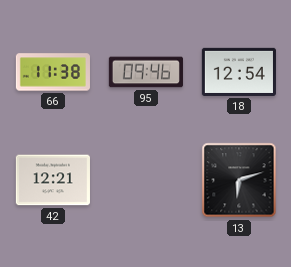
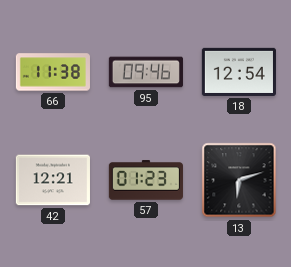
57: none -> 01:23 (146, 180)
